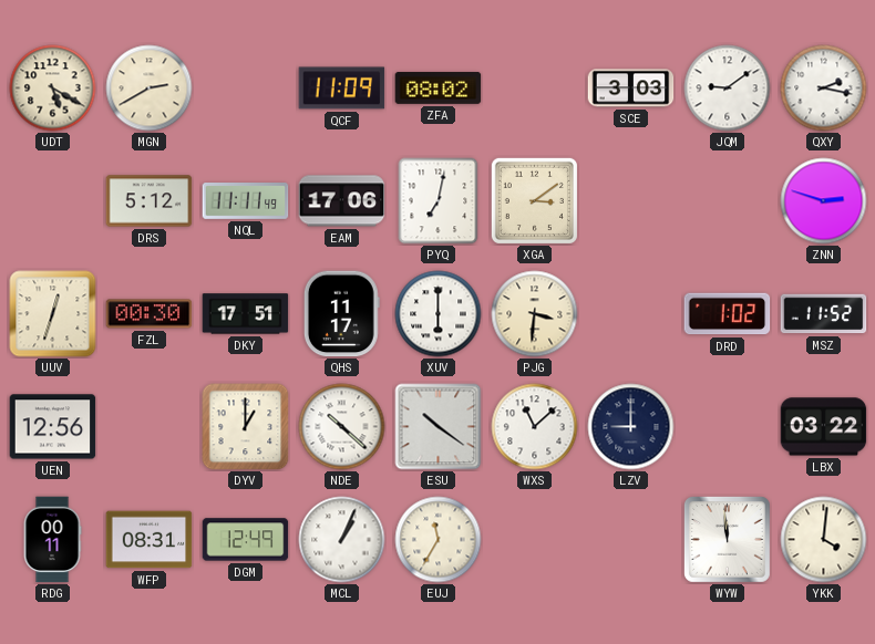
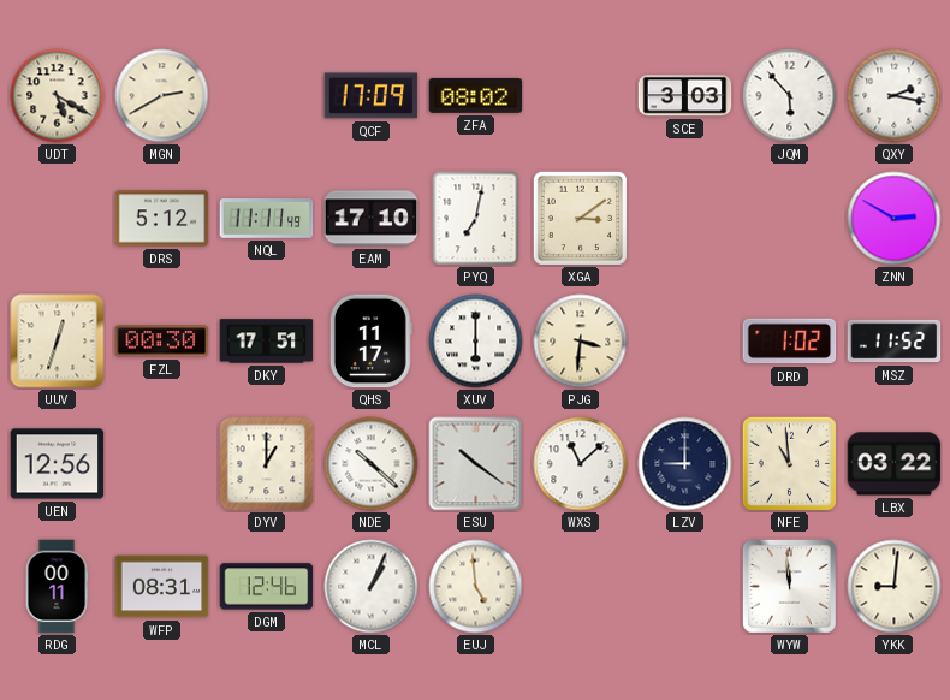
QCF: 11:09 -> 17:09 (372, 96)
JQM: 9:09 -> 5:53 (790, 96)
EAM: 17:06 -> 17:10 (372, 219)
ZNN: 2:48 -> 2:50 (895, 219)
NFE: none -> 10:59 (789, 463)
DGM: 12:49 -> 12:46 (267, 587)
EUJ: 11:35 -> 4:59 (476, 587)
YKK: 4:01 -> 9:01 (895, 587)
